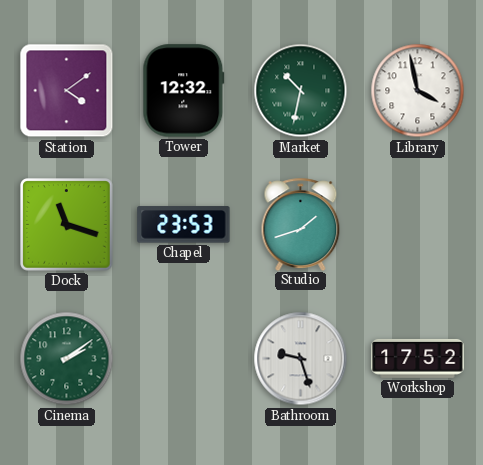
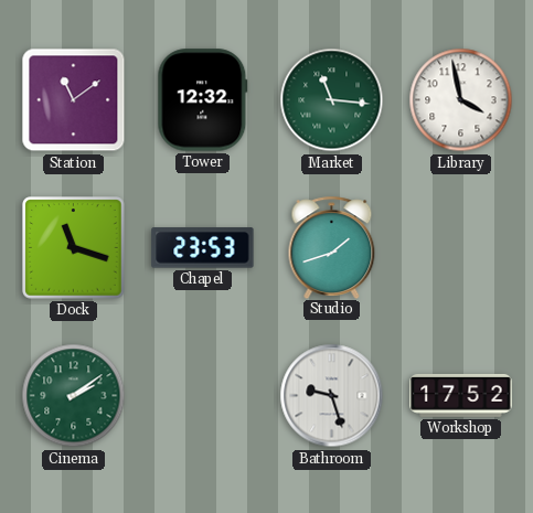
Station: 4:09 -> 11:09 (74, 100)
Market: 10:32 -> 11:16 (332, 100)
